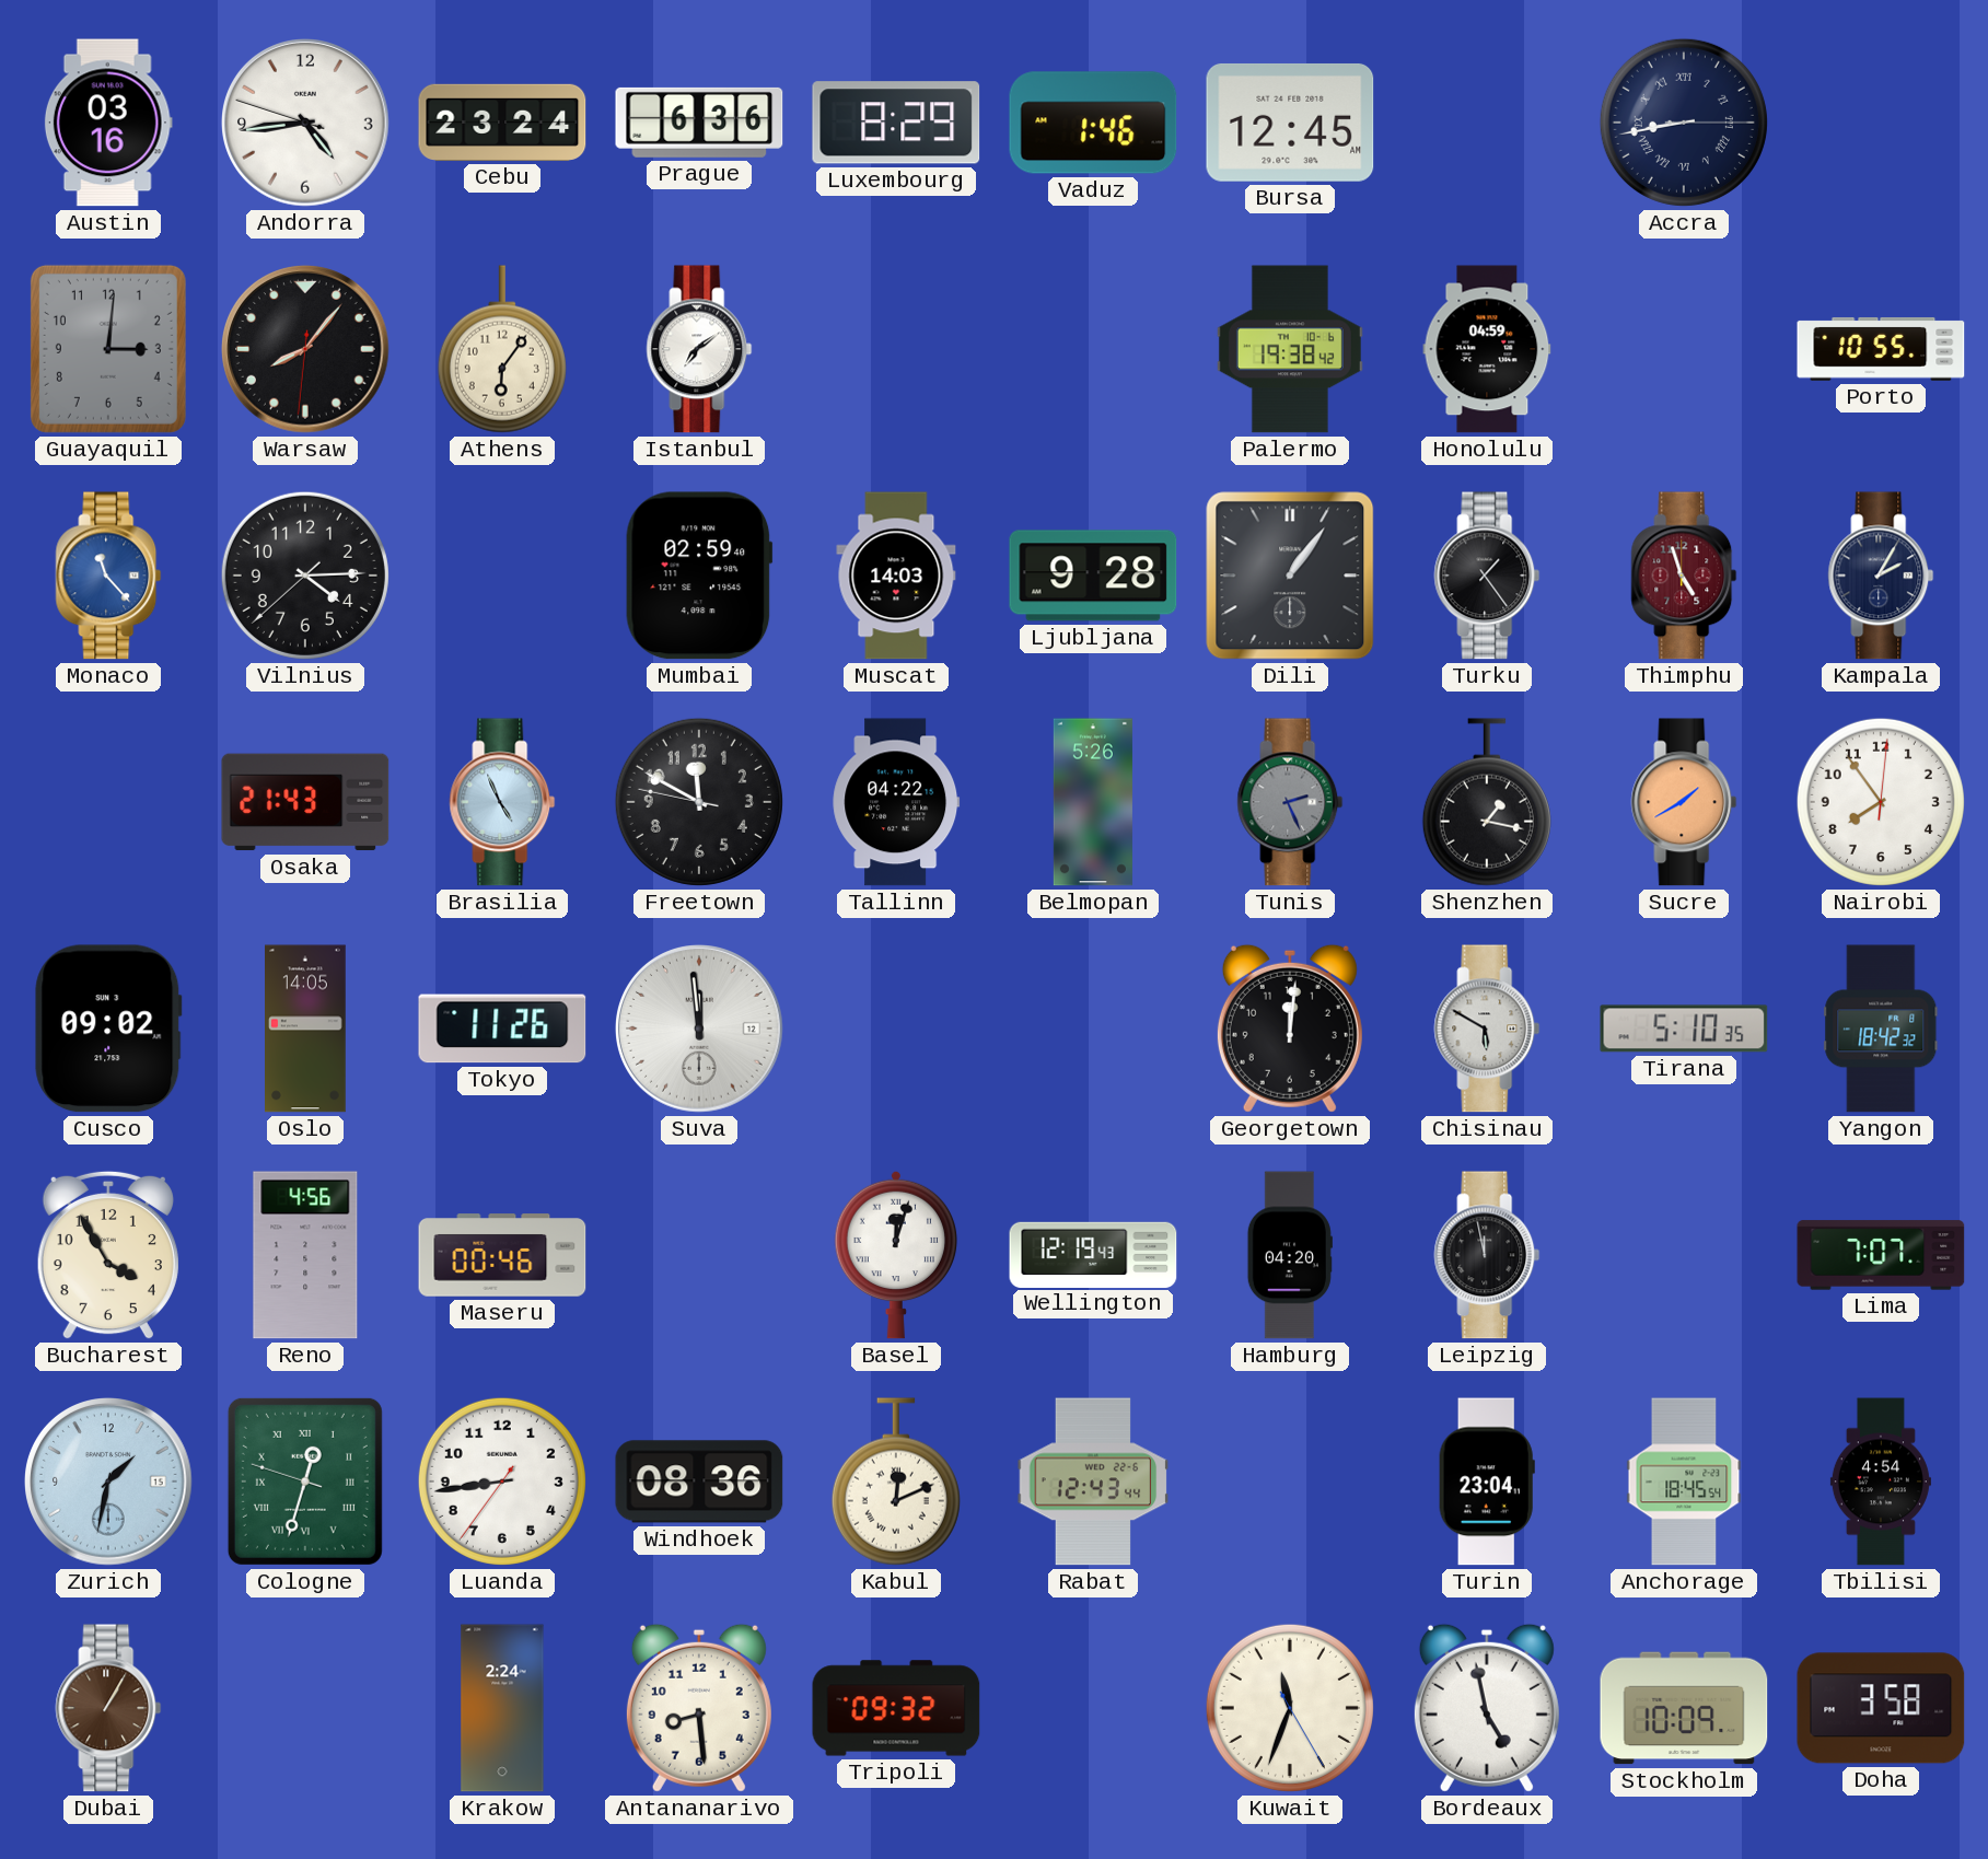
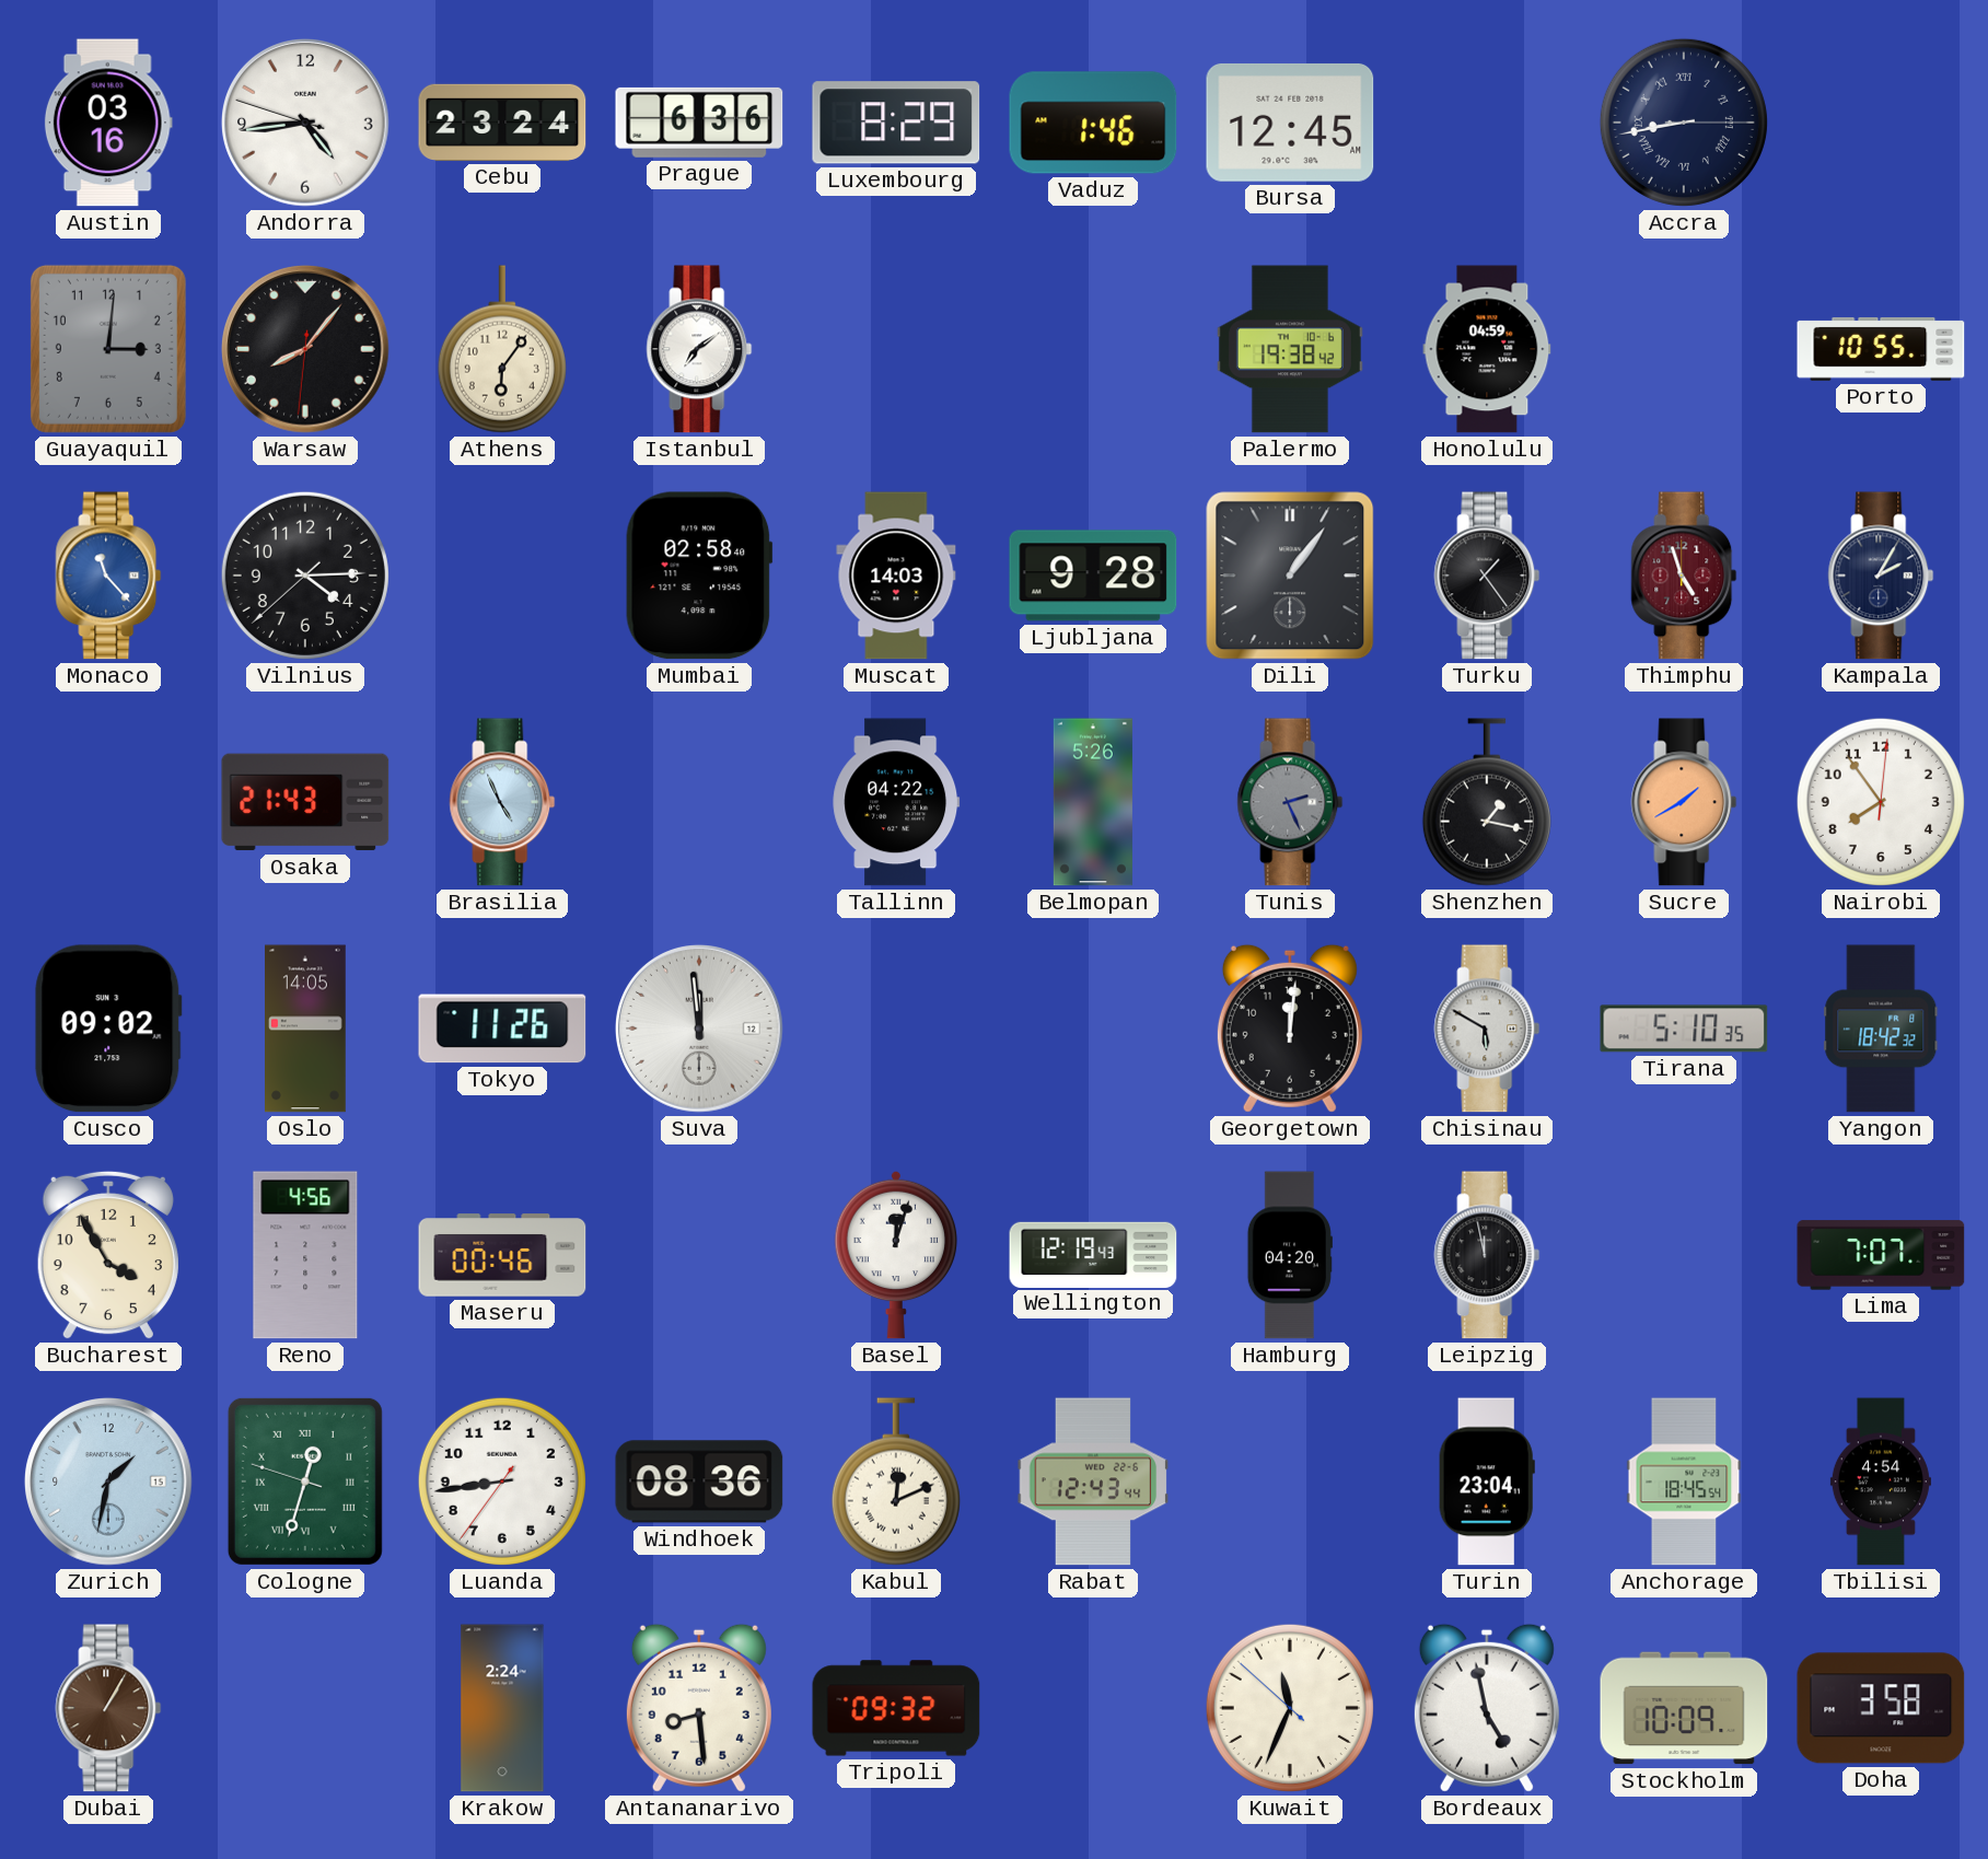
Mumbai: 02:59 -> 02:58 (699, 576)
Freetown: 11:49 -> none (699, 802)
Kuwait: 11:33:25 -> 11:33:52 (1290, 1708)
